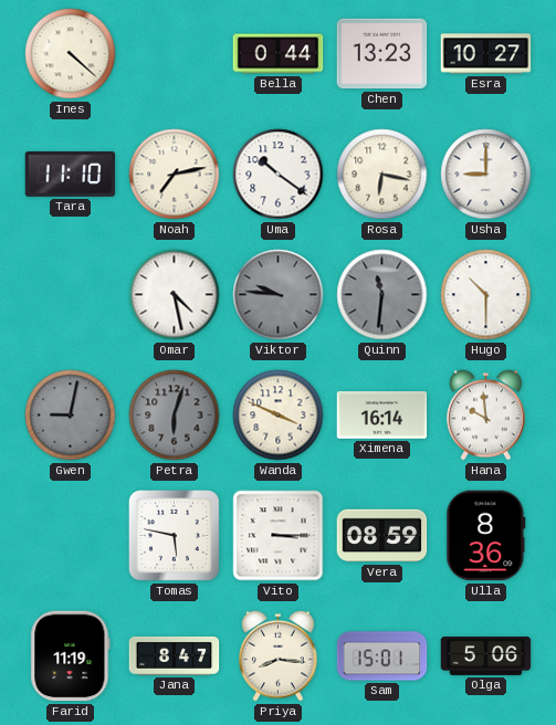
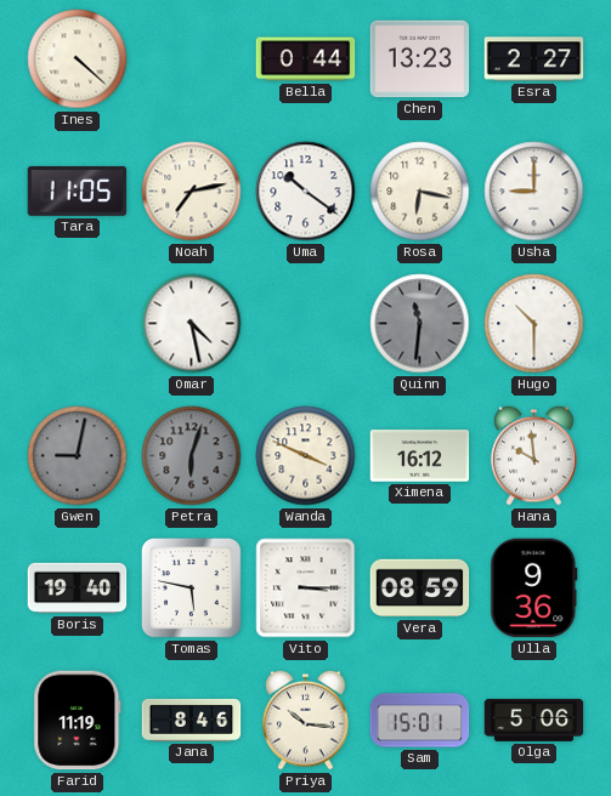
Esra: 10:27 -> 2:27 (534, 59)
Tara: 11:10 -> 11:05 (78, 191)
Viktor: 9:46 -> none (279, 295)
Ximena: 16:14 -> 16:12 (420, 456)
Boris: none -> 19:40 (78, 589)
Ulla: 8:36 -> 9:36 (534, 589)
Jana: 8:47 -> 8:46 (192, 720)
Priya: 8:16 -> 10:16 (306, 720)
